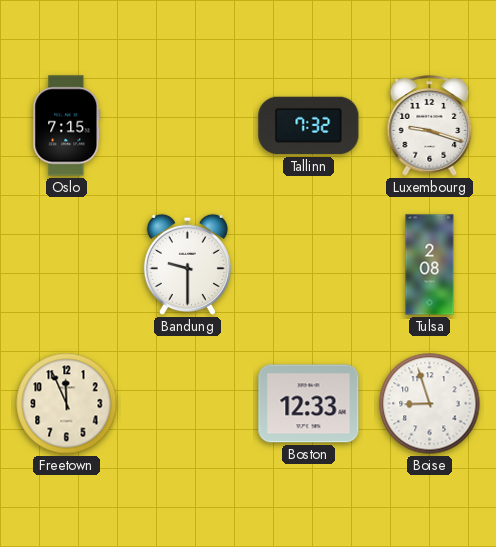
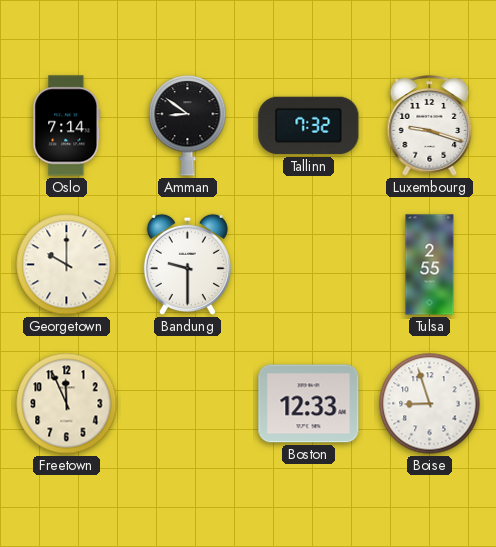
Oslo: 7:15 -> 7:14 (67, 126)
Amman: none -> 8:51 (188, 126)
Georgetown: none -> 10:00 (67, 265)
Tulsa: 2:08 -> 2:55 (430, 265)
